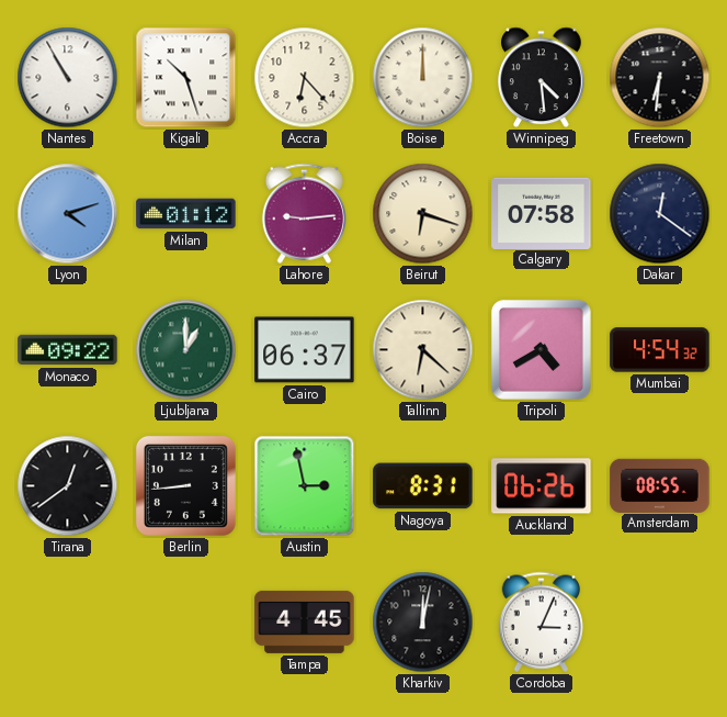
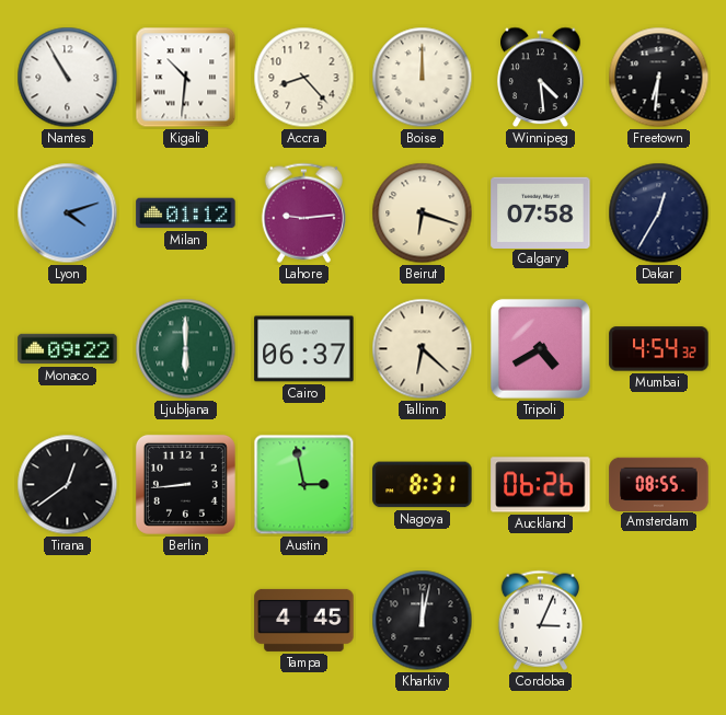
Kigali: 10:27 -> 10:31 (186, 78)
Accra: 6:23 -> 8:23 (304, 78)
Dakar: 12:21 -> 12:35 (659, 214)
Ljubljana: 1:00 -> 6:00 (186, 349)
